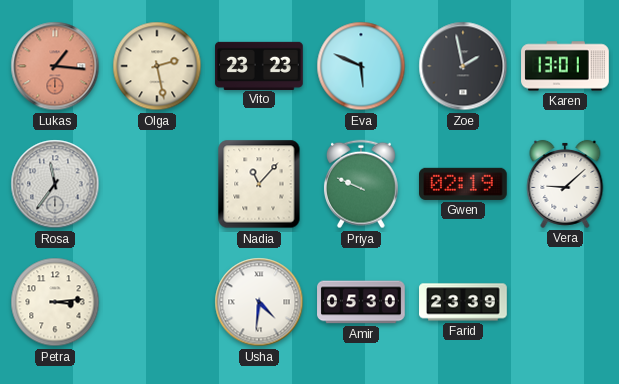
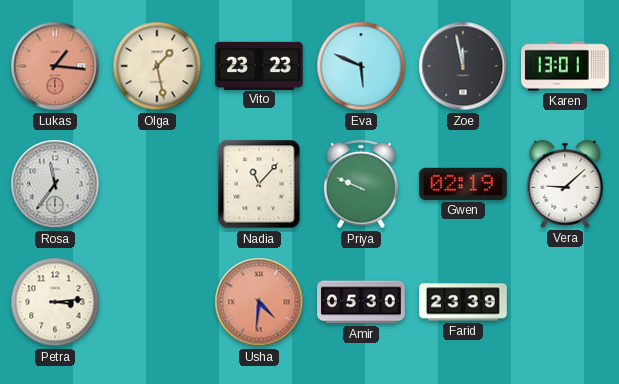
Olga: 2:28 -> 1:28 (157, 66)
Zoe: 1:58 -> 11:58 (463, 66)
Usha dial: white -> salmon (259, 302)
